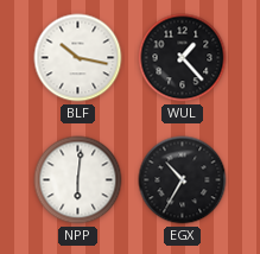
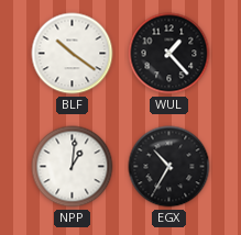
BLF: 10:17 -> 10:21 (73, 54)
NPP: 6:01 -> 1:01 (73, 167)
